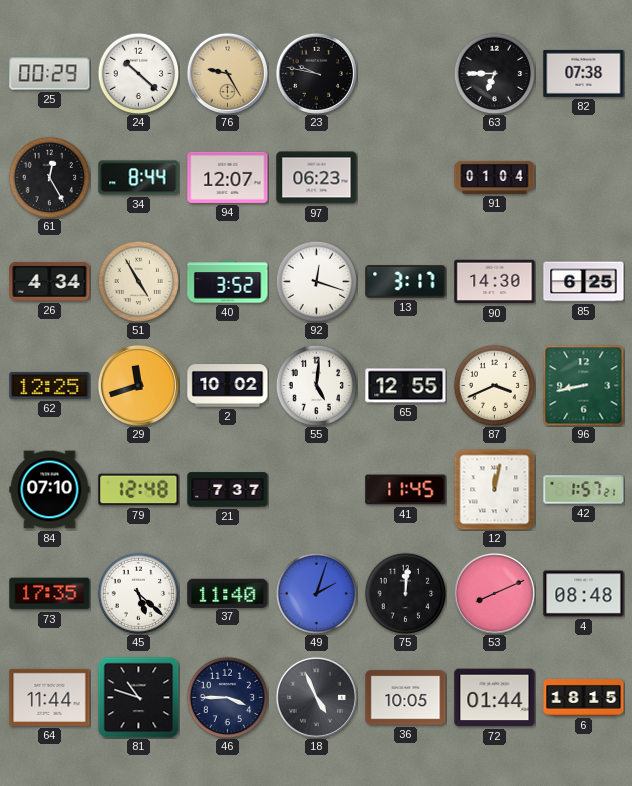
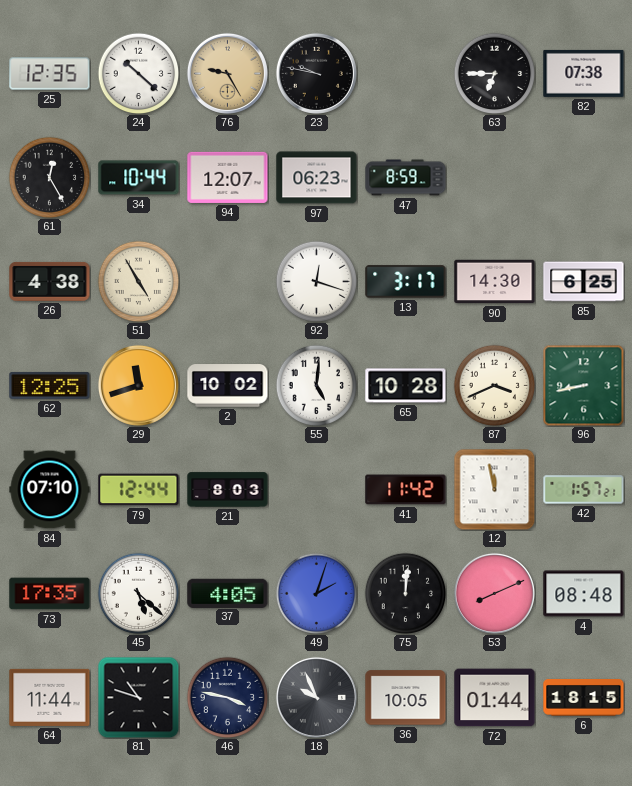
25: 00:29 -> 12:35 (50, 74)
34: 8:44 -> 10:44 (139, 178)
47: none -> 8:59 (406, 178)
91: 01:04 -> none (495, 177)
26: 4:34 -> 4:38 (50, 281)
40: 3:52 -> none (228, 282)
65: 12:55 -> 10:28 (406, 386)
79: 12:48 -> 12:44 (139, 490)
21: 7:37 -> 8:03 (228, 490)
41: 11:45 -> 11:42 (406, 490)
12: 12:02 -> 11:58 (494, 489)
37: 11:40 -> 4:05 (228, 593)
46: 3:45 -> 3:47 (227, 697)
18: 4:56 -> 9:56 (316, 697)
